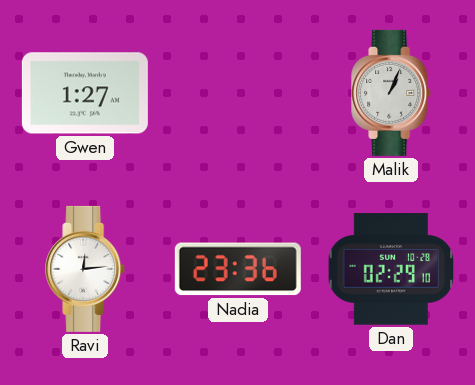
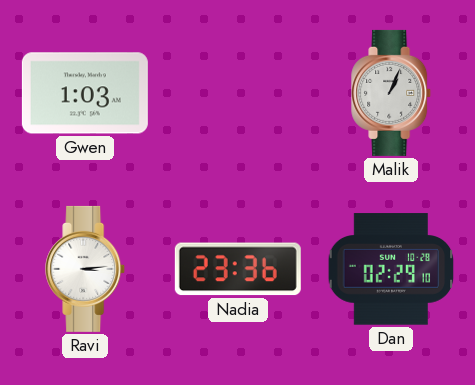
Gwen: 1:27 -> 1:03 (85, 93)
Ravi: 12:14 -> 3:14 (86, 269)
